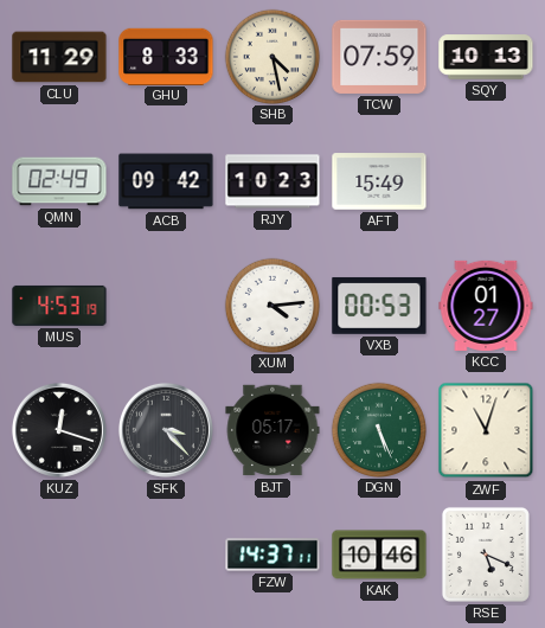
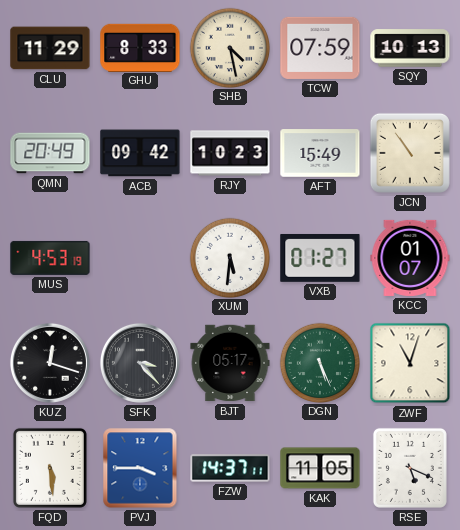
QMN: 02:49 -> 20:49 (50, 153)
JCN: none -> 10:54 (410, 153)
XUM: 4:14 -> 5:31 (229, 257)
VXB: 00:53 -> 01:27 (320, 258)
KCC: 01:27 -> 01:07 (410, 258)
FQD: none -> 5:29 (50, 468)
PVJ: none -> 3:45 (140, 468)
KAK: 10:46 -> 11:05 (320, 468)
